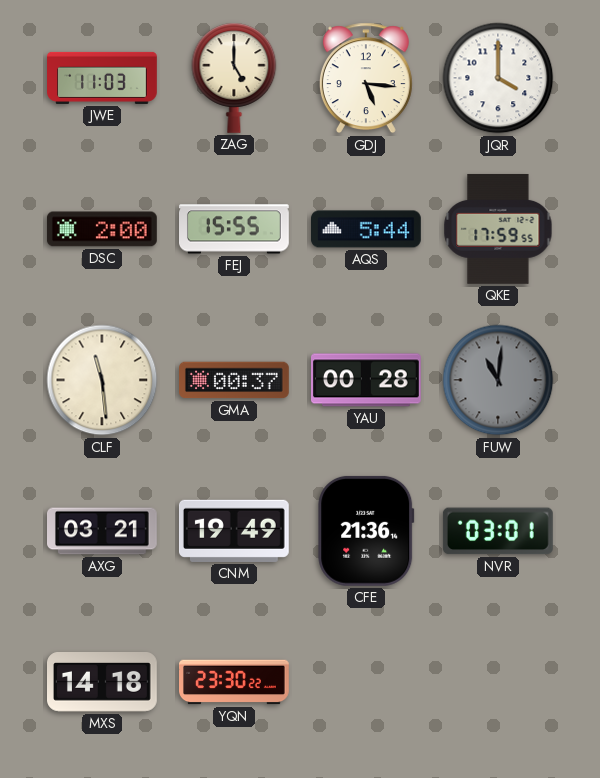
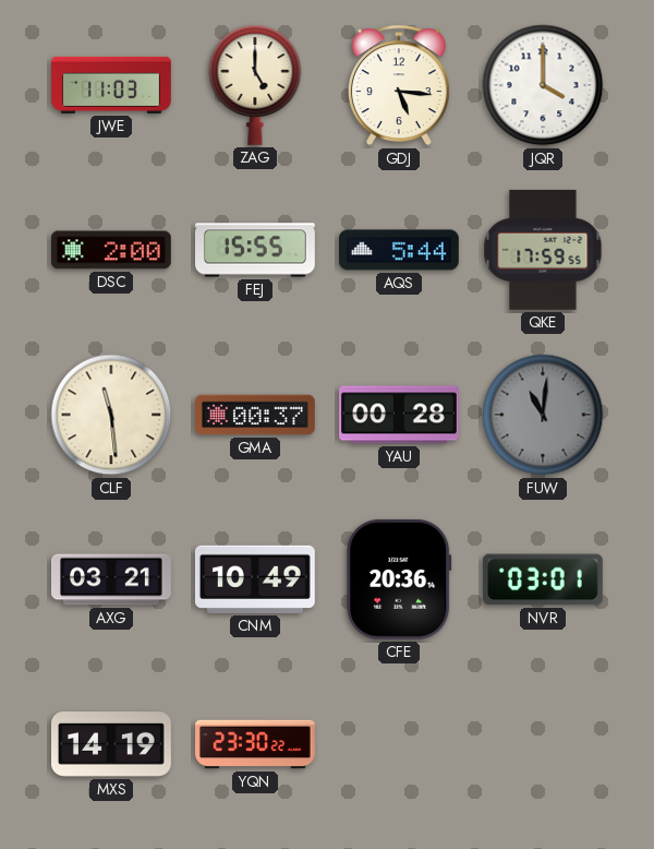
CNM: 19:49 -> 10:49 (255, 579)
CFE: 21:36 -> 20:36 (399, 579)
MXS: 14:18 -> 14:19 (112, 745)
